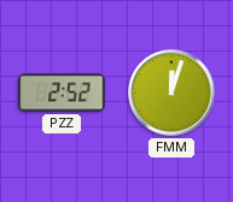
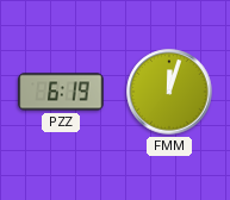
PZZ: 2:52 -> 6:19 (61, 92)
